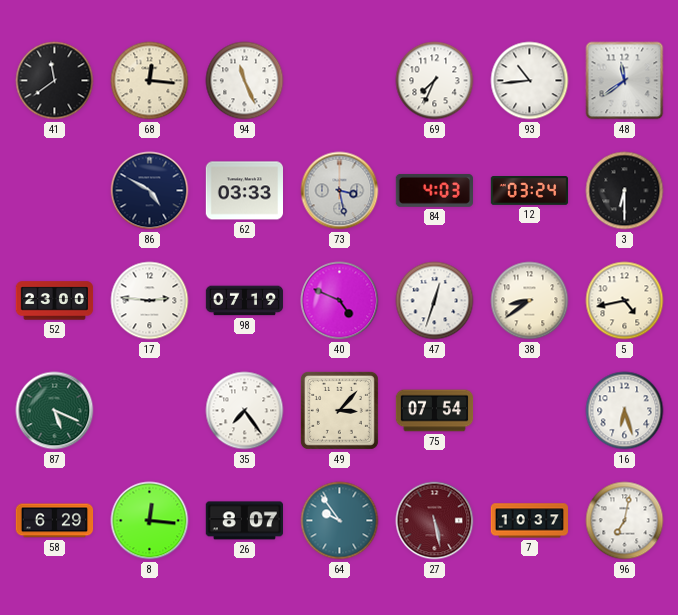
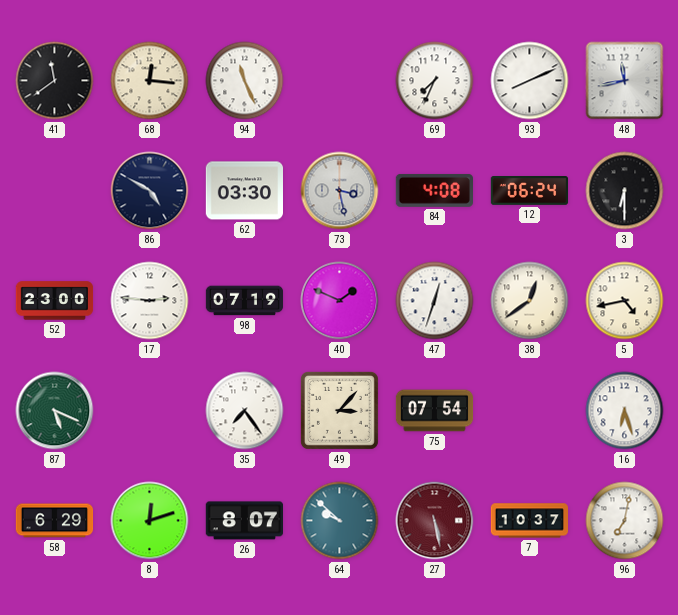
93: 10:44 -> 8:11 (530, 81)
48: 11:39 -> 11:43 (625, 81)
62: 03:33 -> 03:30 (244, 191)
84: 4:03 -> 4:08 (434, 190)
12: 03:24 -> 06:24 (530, 191)
40: 4:49 -> 1:49 (340, 301)
38: 8:39 -> 12:39 (530, 301)
8: 12:16 -> 12:12 (150, 521)
64: 9:54 -> 9:52 (340, 521)
